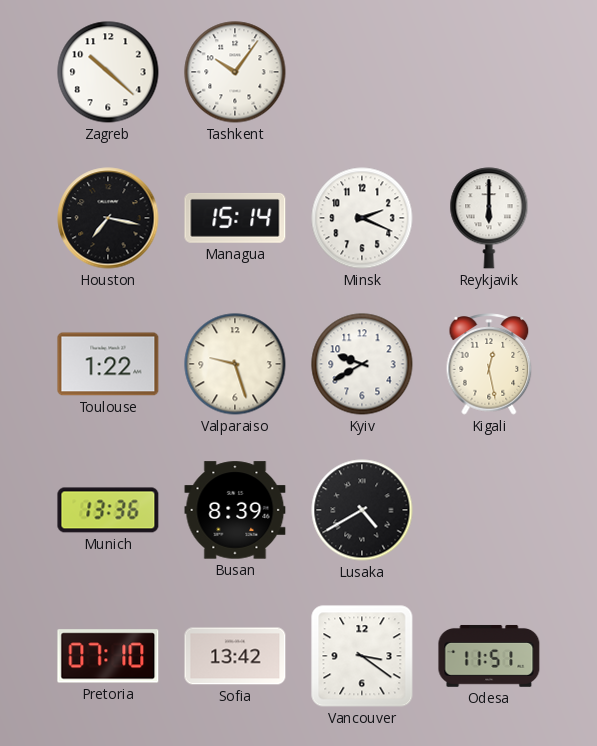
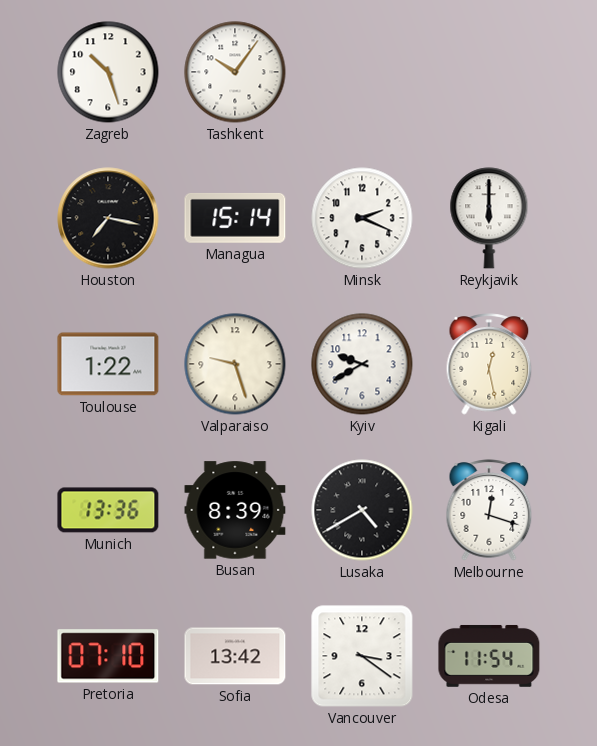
Zagreb: 10:22 -> 10:27 (108, 72)
Melbourne: none -> 12:18 (489, 510)
Odesa: 11:51 -> 11:54 (489, 656)
